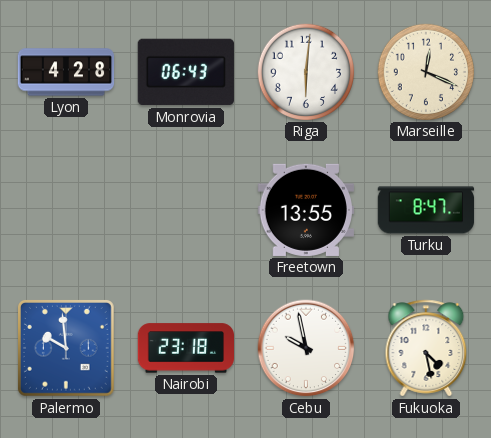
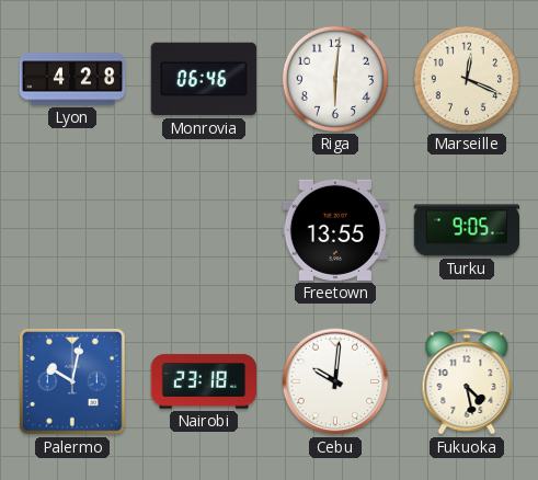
Monrovia: 06:43 -> 06:46 (203, 79)
Turku: 8:47 -> 9:05 (467, 230)
Palermo: 9:59 -> 10:02 (72, 381)
Cebu: 9:58 -> 10:01 (335, 381)
